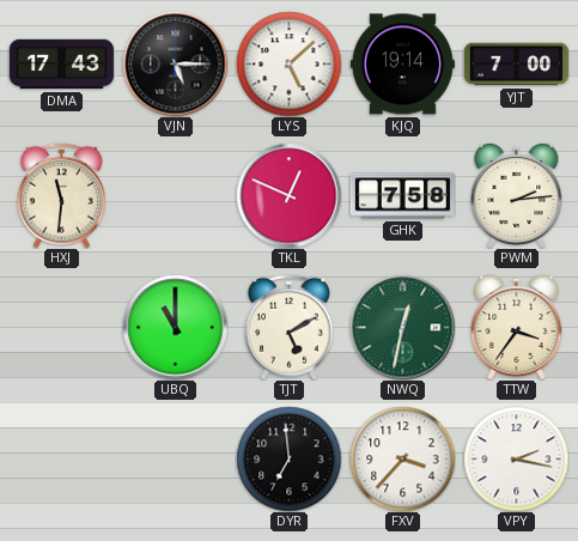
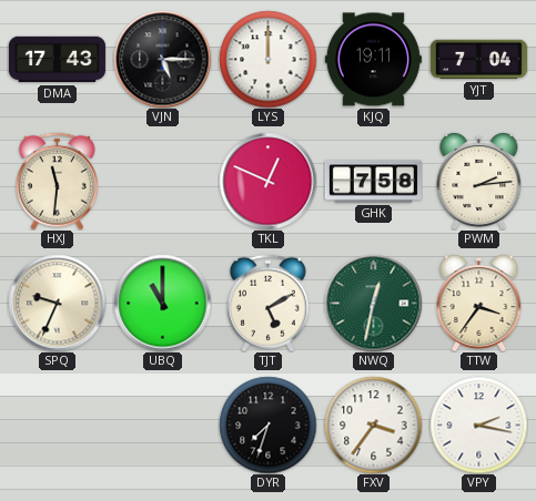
LYS: 5:08 -> 12:00 (267, 59)
KJQ: 19:14 -> 19:11 (373, 60)
YJT: 7:00 -> 7:04 (478, 60)
SPQ: none -> 9:34 (57, 303)
DYR: 6:59 -> 7:33 (267, 425)
FXV: 3:37 -> 3:36 (373, 425)
